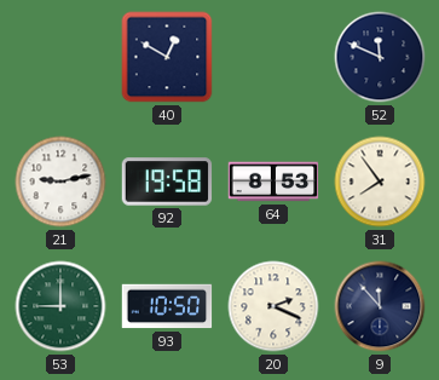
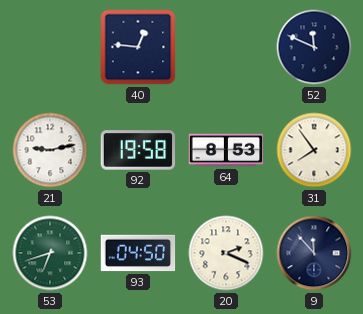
40: 12:50 -> 12:46 (138, 47)
53: 9:00 -> 6:42 (50, 253)
93: 10:50 -> 04:50 (138, 253)
